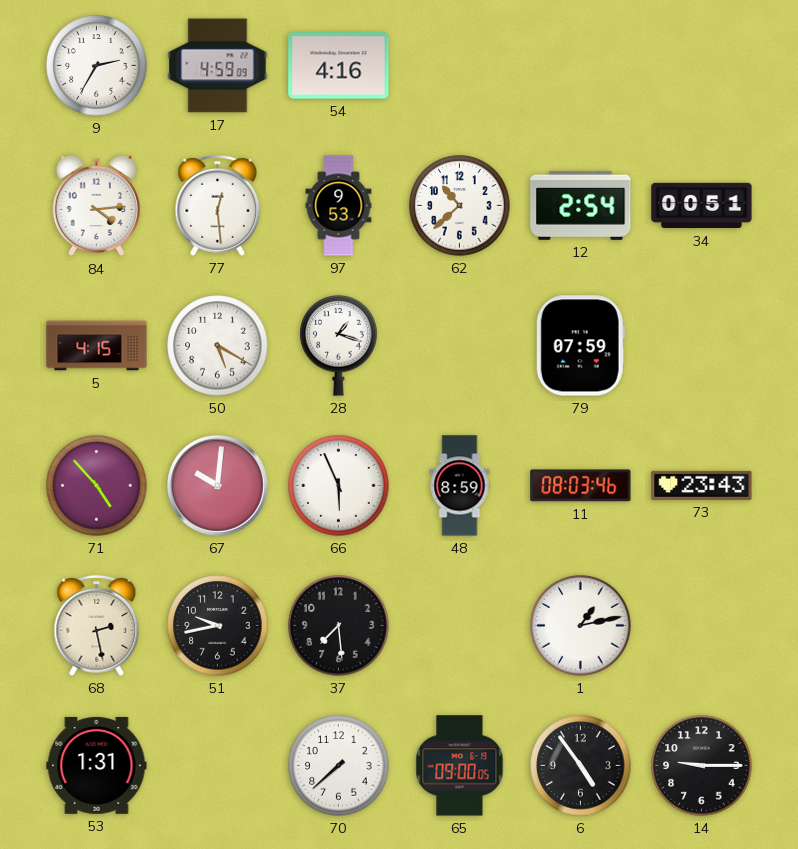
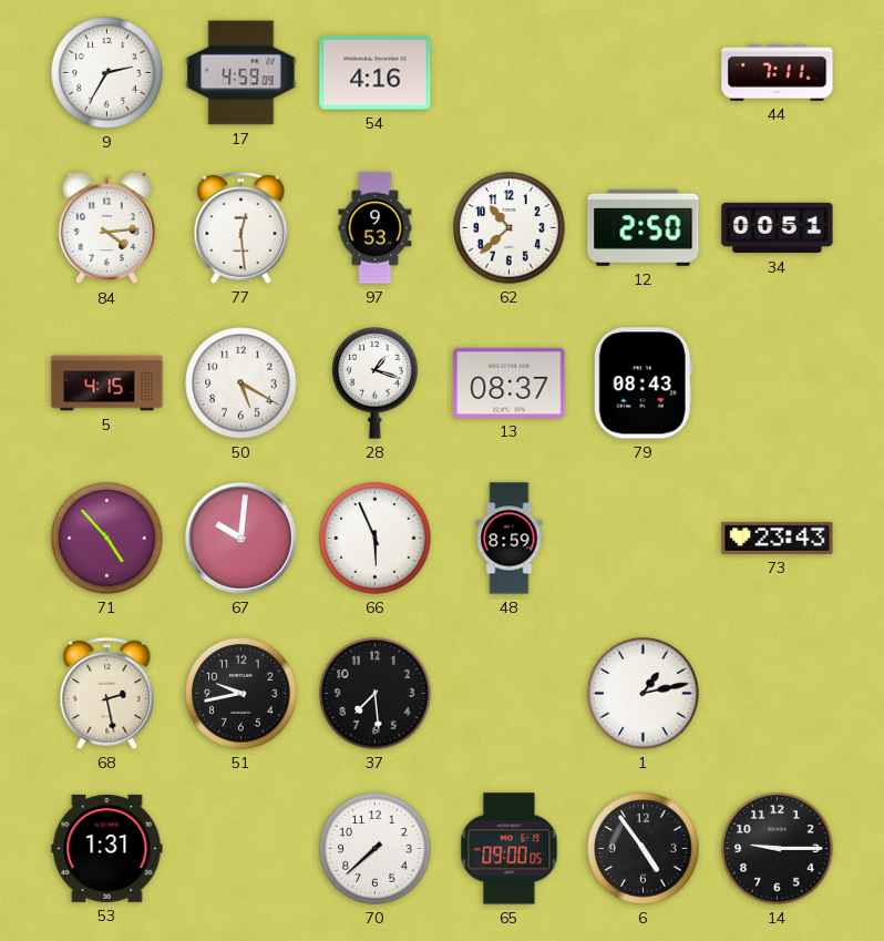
44: none -> 7:11 (778, 72)
12: 2:54 -> 2:50 (644, 227)
13: none -> 08:37 (510, 382)
79: 07:59 -> 08:43 (643, 383)
11: 08:03 -> none (581, 486)
